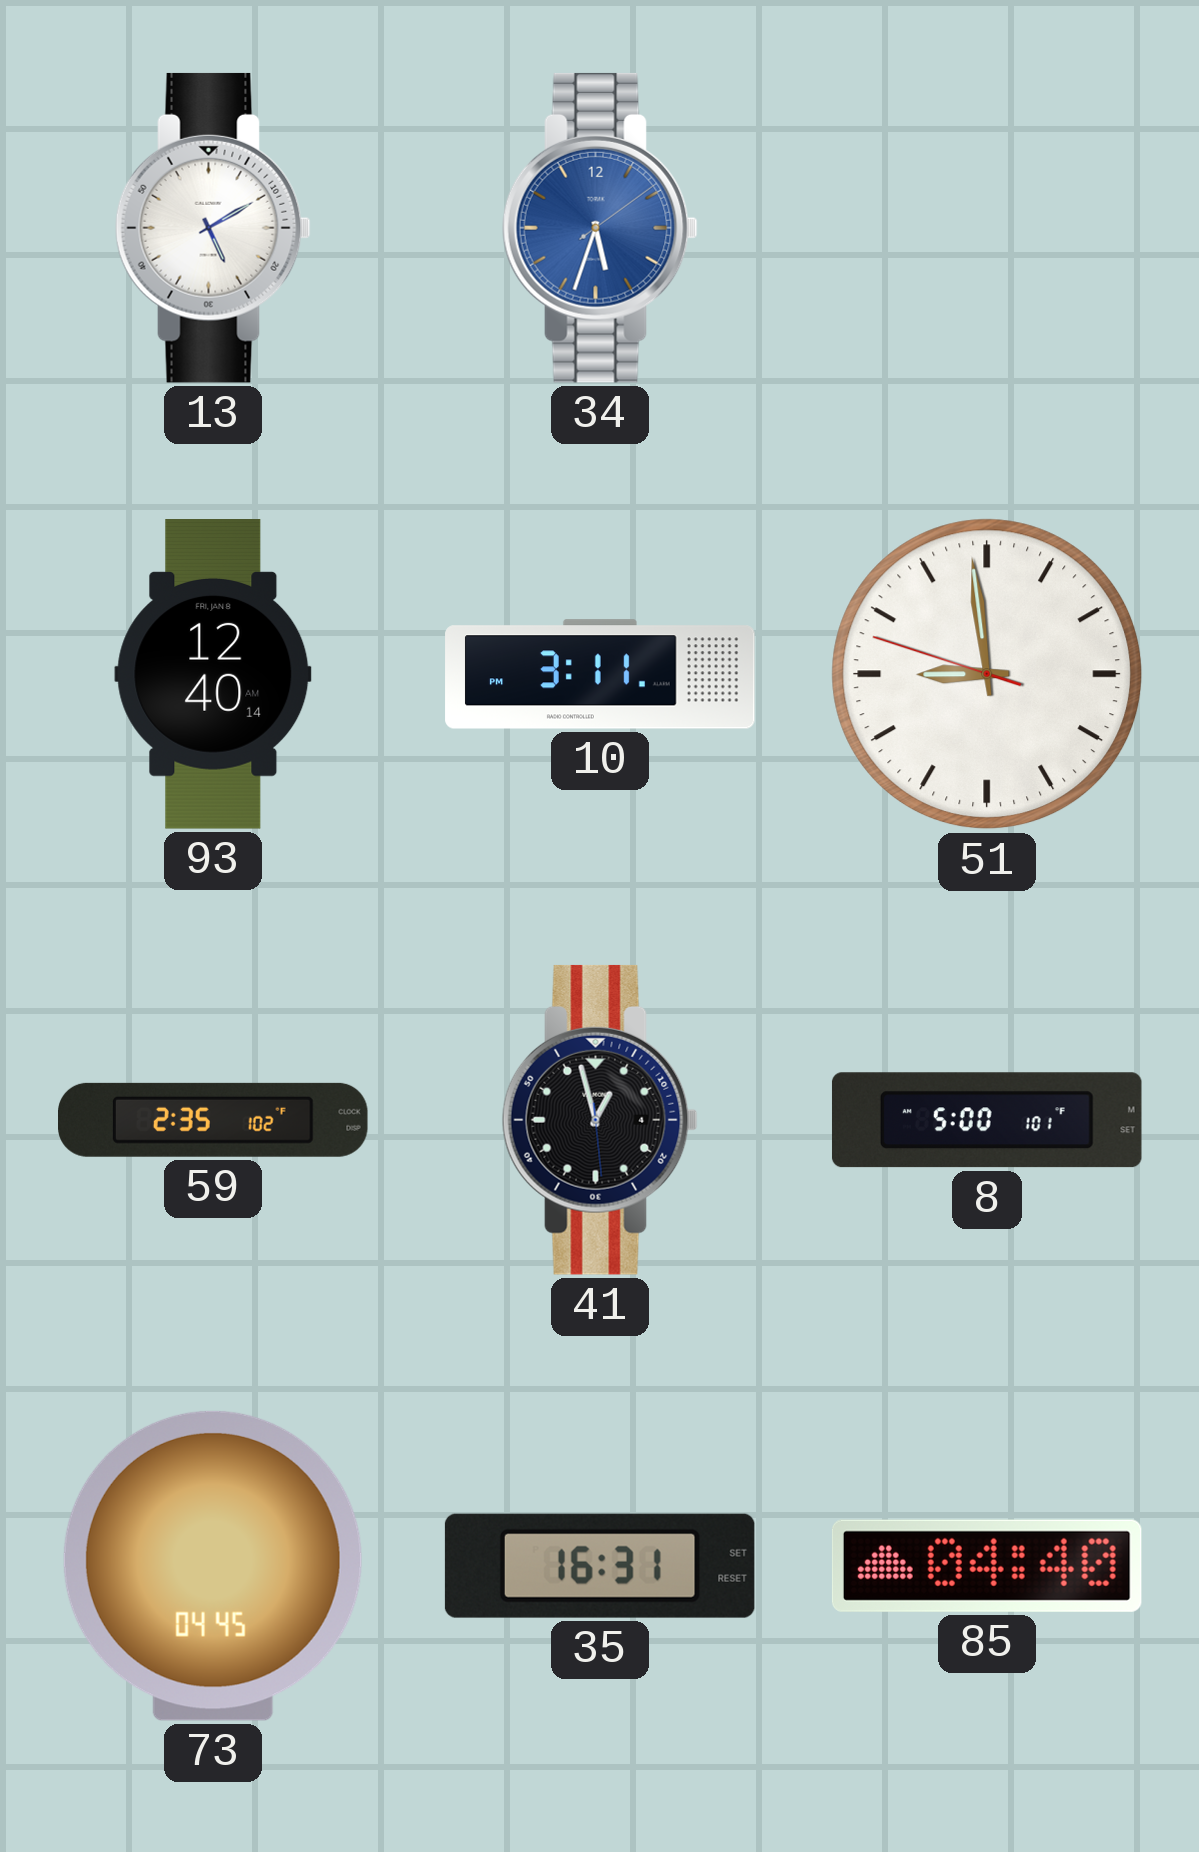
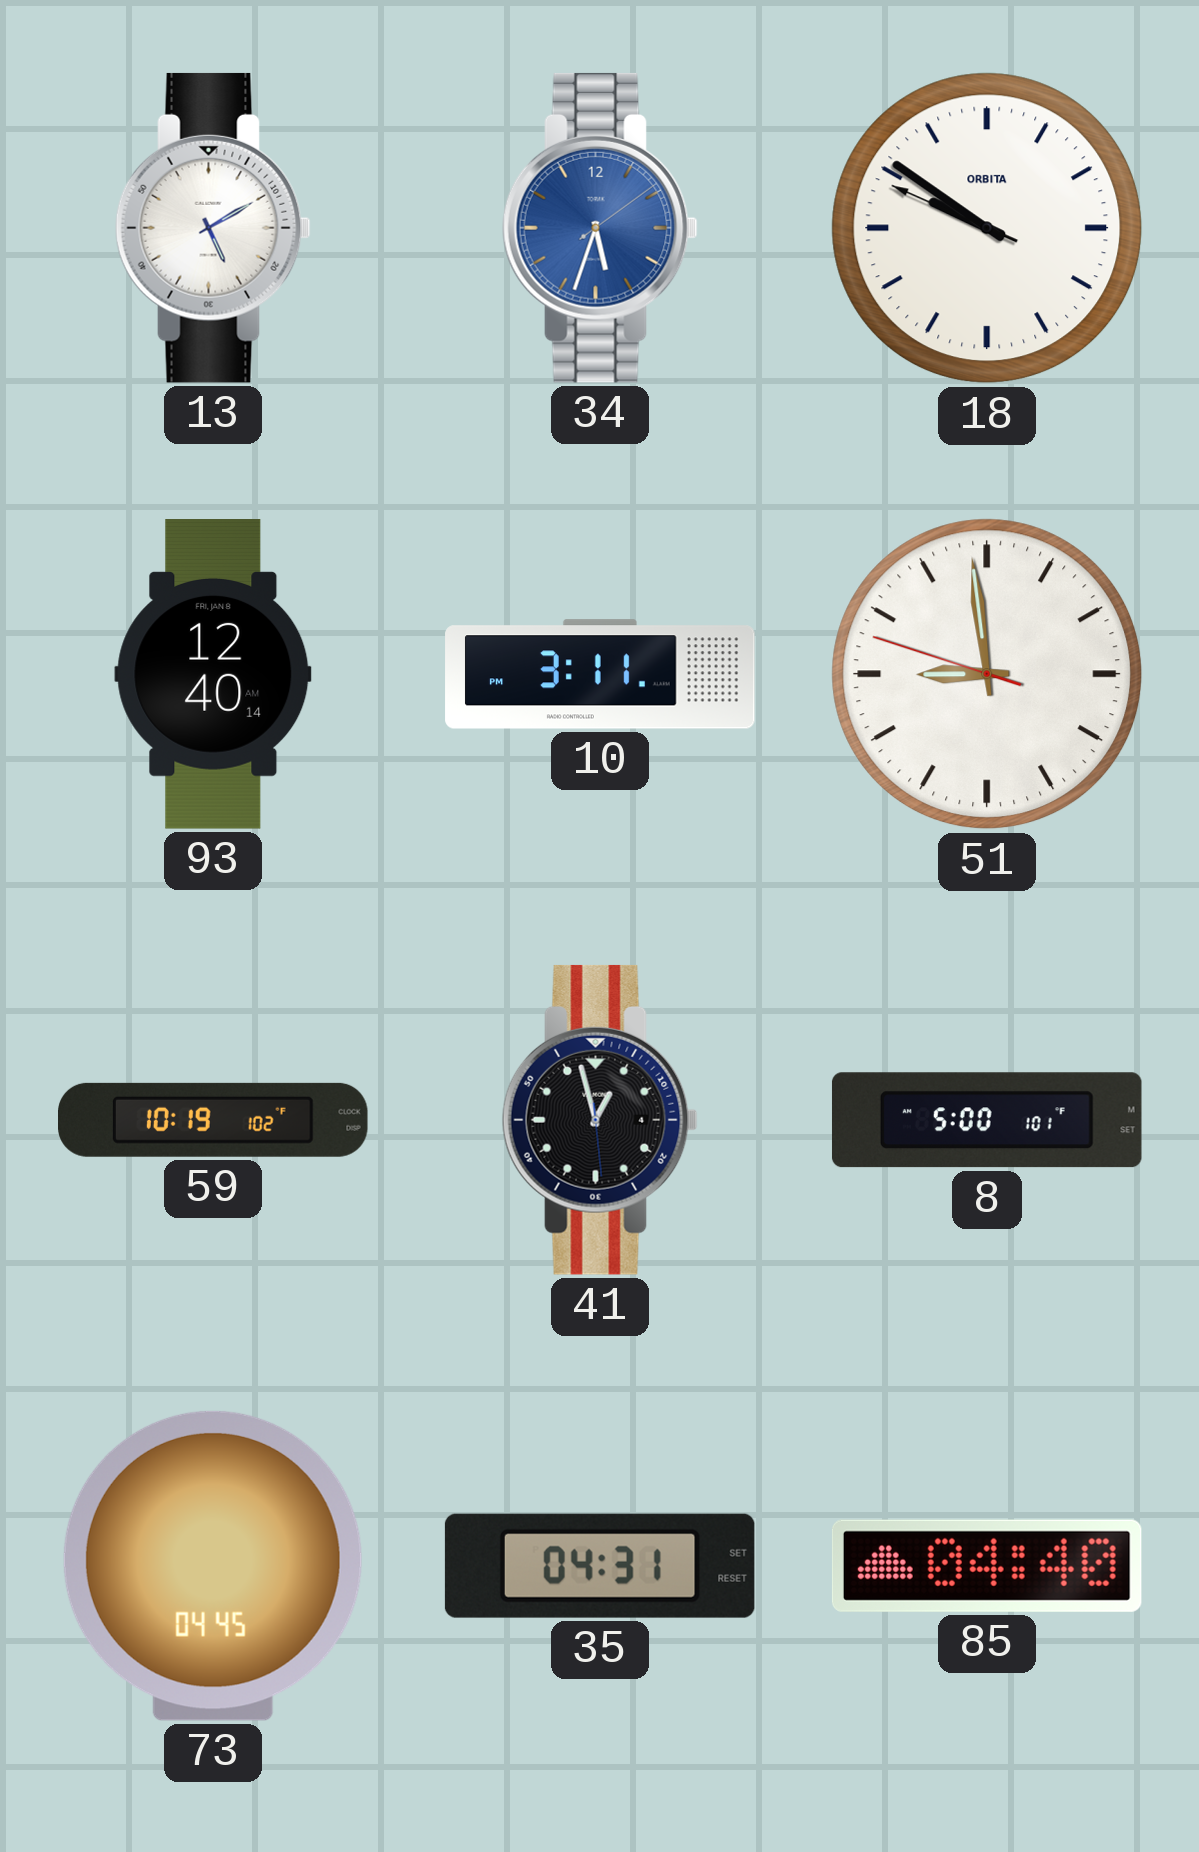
18: none -> 9:50 (987, 228)
59: 2:35 -> 10:19 (214, 1120)
35: 16:31 -> 04:31 (600, 1566)
